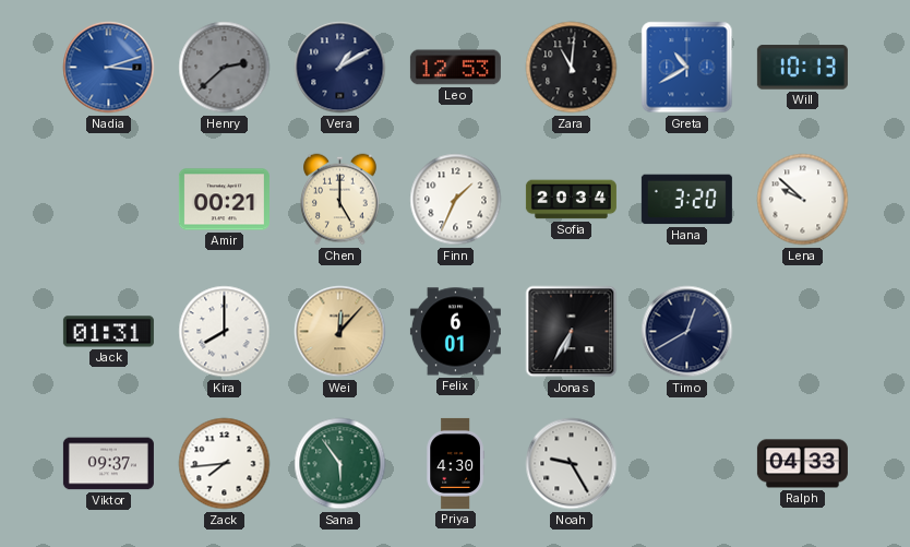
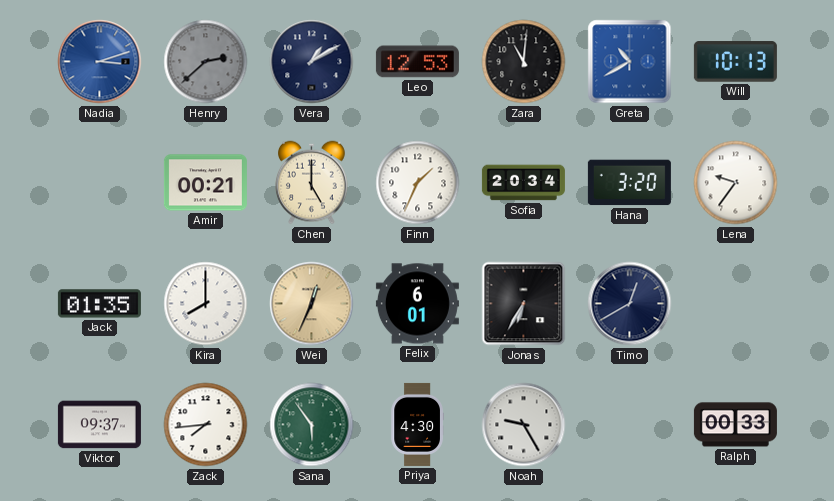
Lena: 9:52 -> 9:36 (736, 183)
Jack: 01:31 -> 01:35 (99, 304)
Wei: 12:07 -> 12:34 (312, 304)
Ralph: 04:33 -> 00:33 (735, 425)
